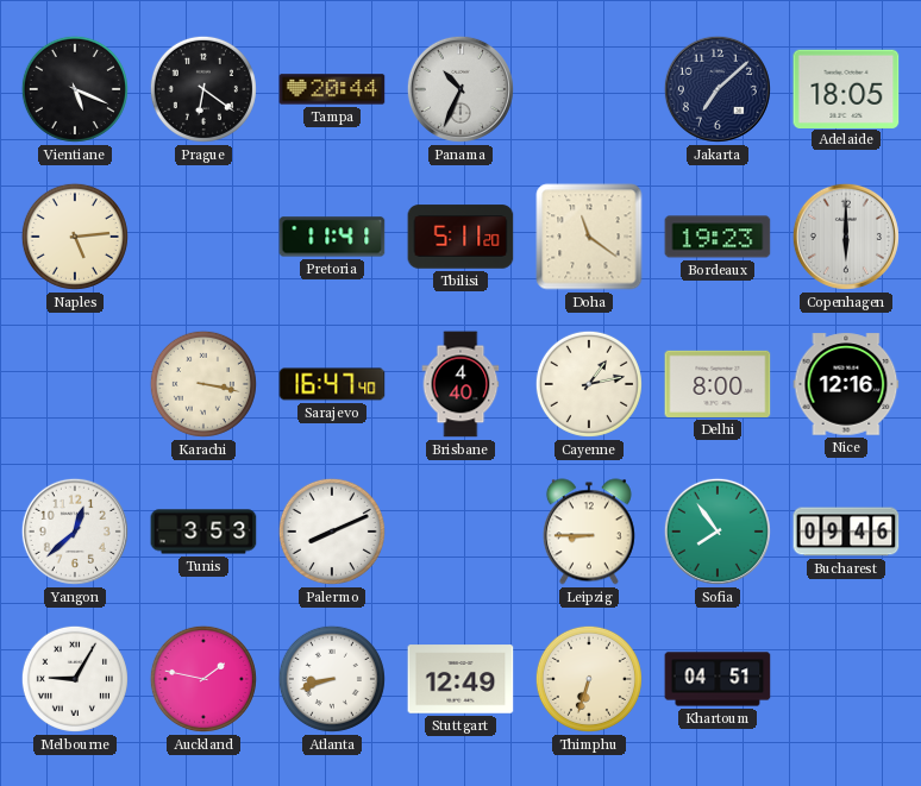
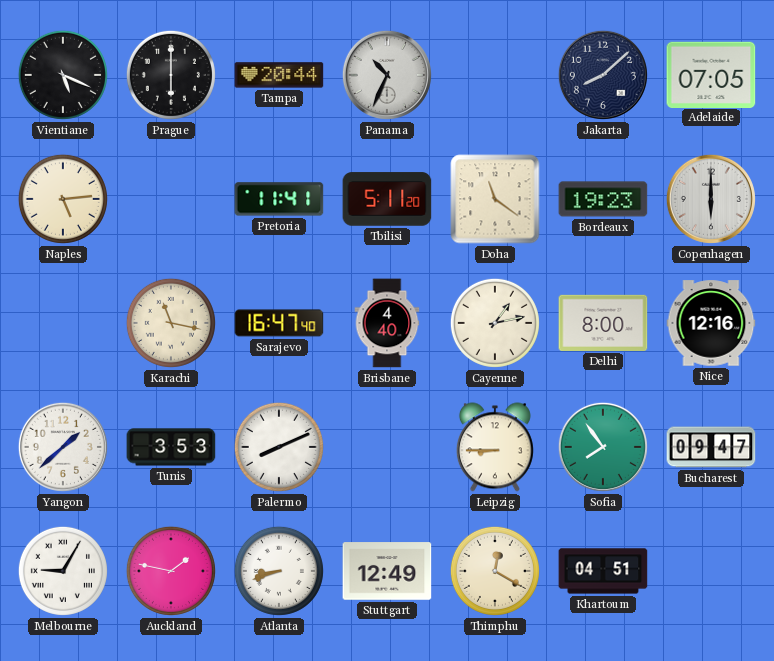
Prague: 6:21 -> 6:00 (171, 75)
Jakarta: 7:08 -> 8:08 (603, 75)
Adelaide: 18:05 -> 07:05 (711, 74)
Karachi: 3:17 -> 11:17 (171, 323)
Yangon: 12:38 -> 1:38 (63, 447)
Bucharest: 09:46 -> 09:47 (711, 447)
Thimphu: 6:33 -> 12:20 (495, 571)
